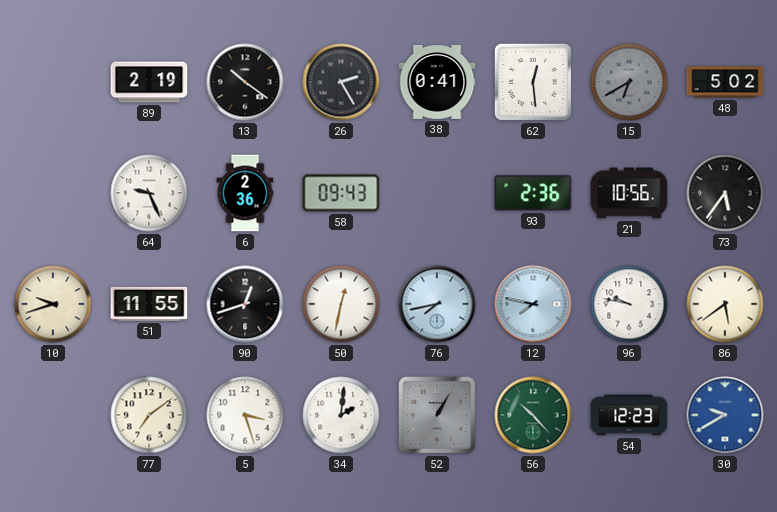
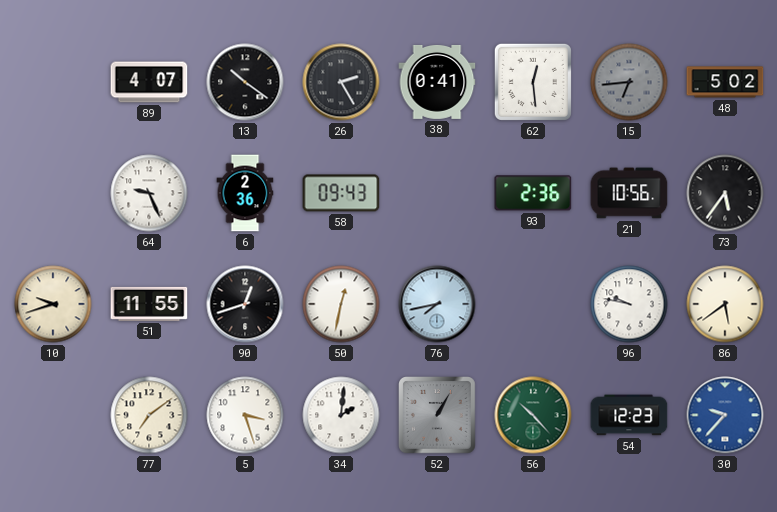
89: 2:19 -> 4:07 (149, 82)
15: 6:40 -> 6:44 (629, 82)
12: 7:47 -> none (533, 304)
30: 9:40 -> 9:37 (725, 415)
